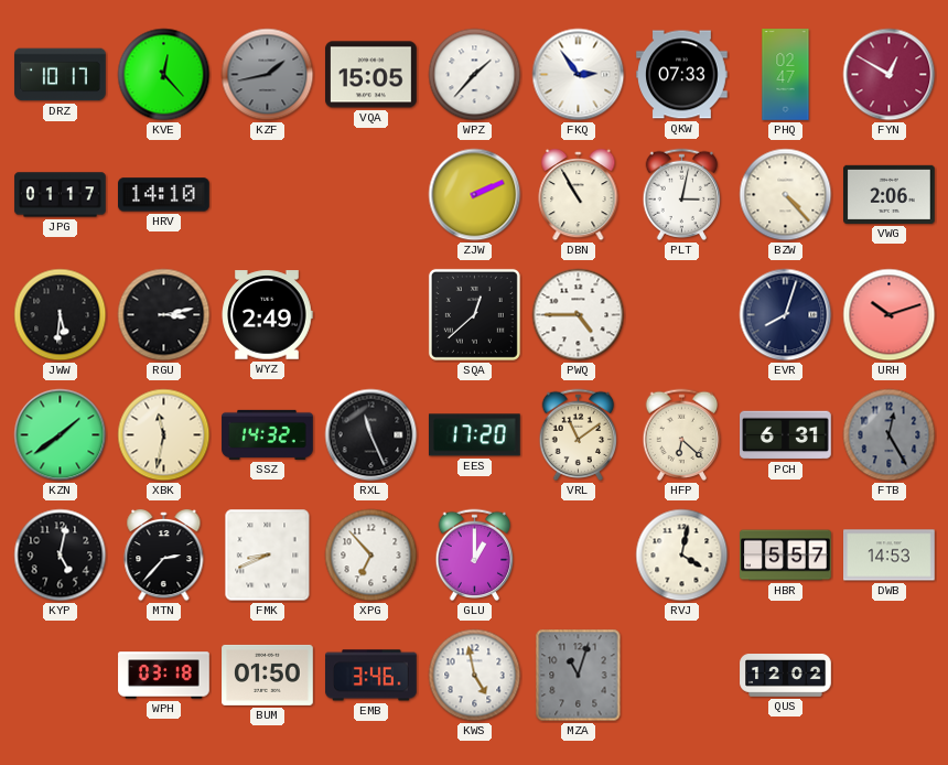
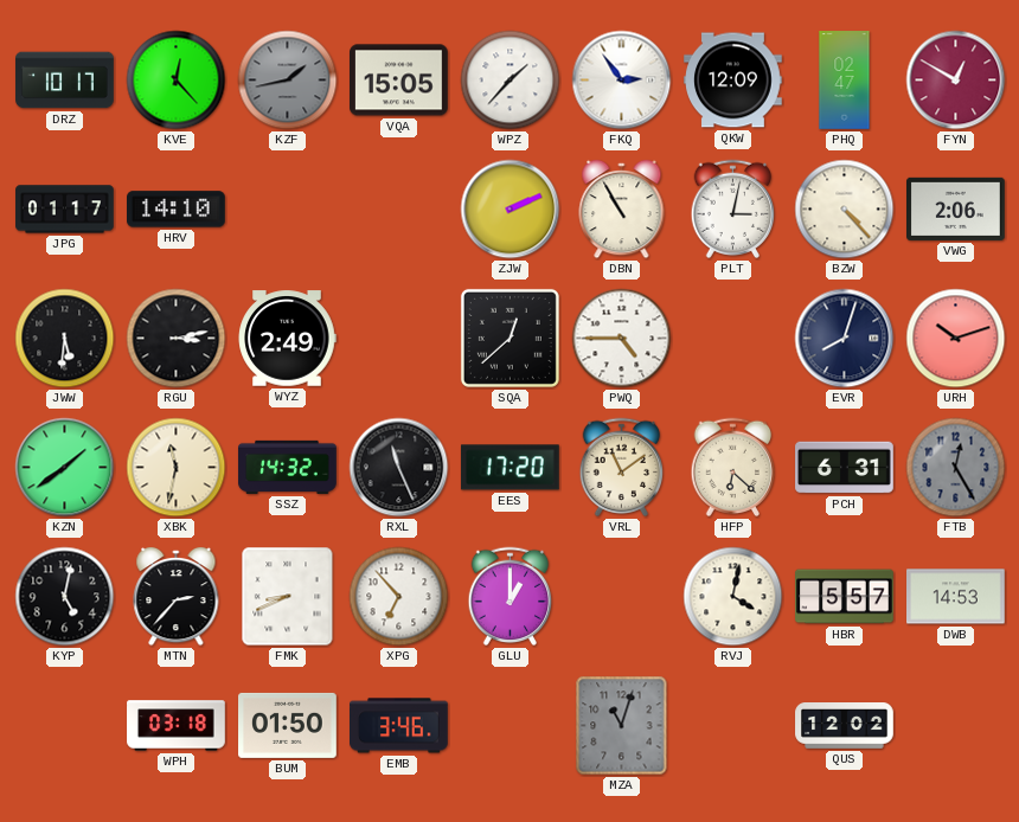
QKW: 07:33 -> 12:09 (733, 81)
KWS: 4:58 -> none (475, 676)
